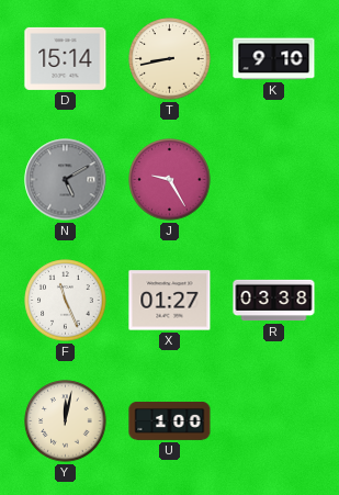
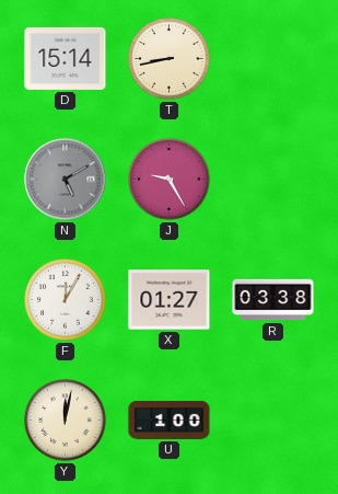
K: 9:10 -> none (274, 59)
F: 11:26 -> 12:05 (66, 300)
